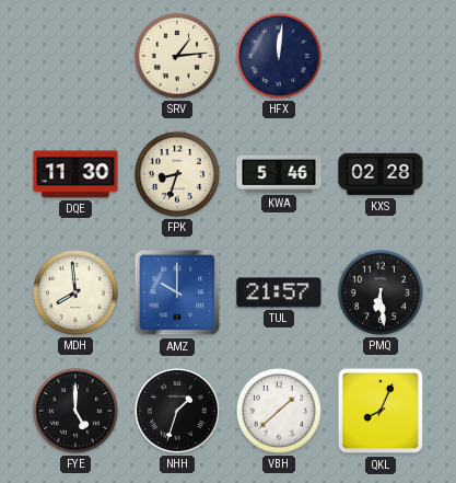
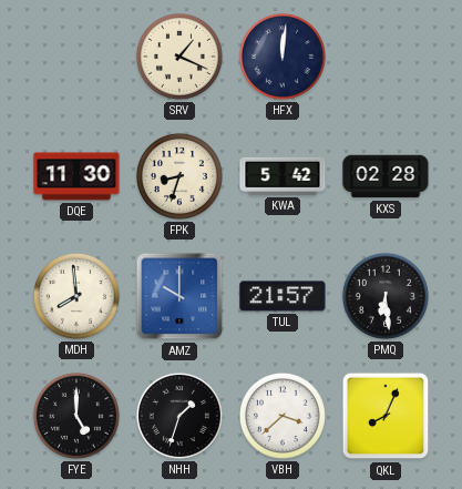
SRV: 1:14 -> 1:19 (179, 57)
KWA: 5:46 -> 5:42 (283, 176)
VBH: 1:38 -> 3:38 (283, 416)
